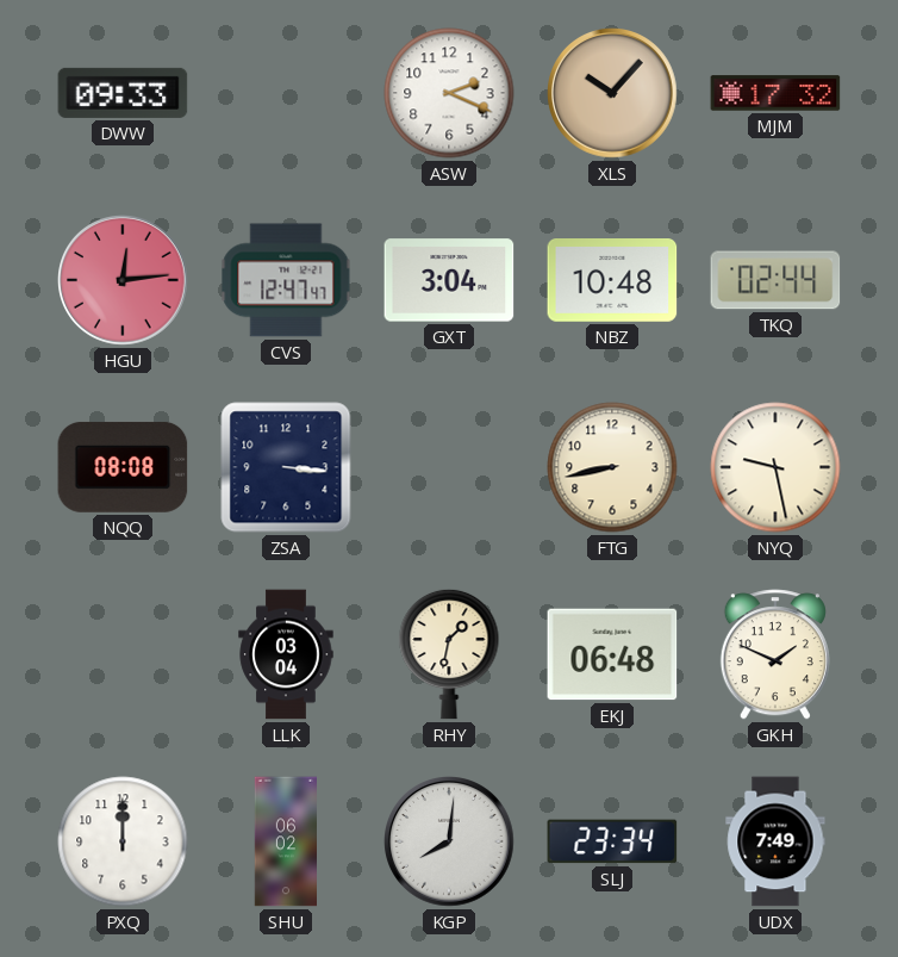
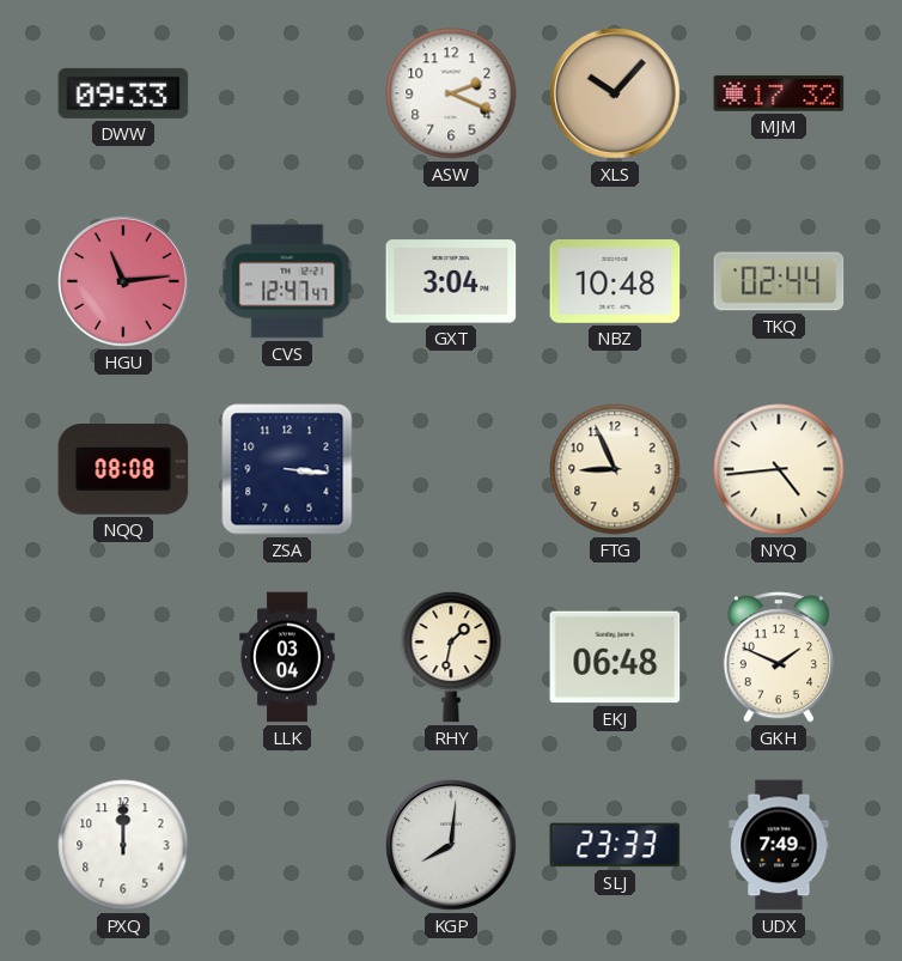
HGU: 12:14 -> 11:14 (124, 282)
FTG: 8:43 -> 8:56 (615, 469)
NYQ: 9:28 -> 4:44 (779, 469)
SHU: 06:02 -> none (285, 841)
SLJ: 23:34 -> 23:33 (615, 845)
